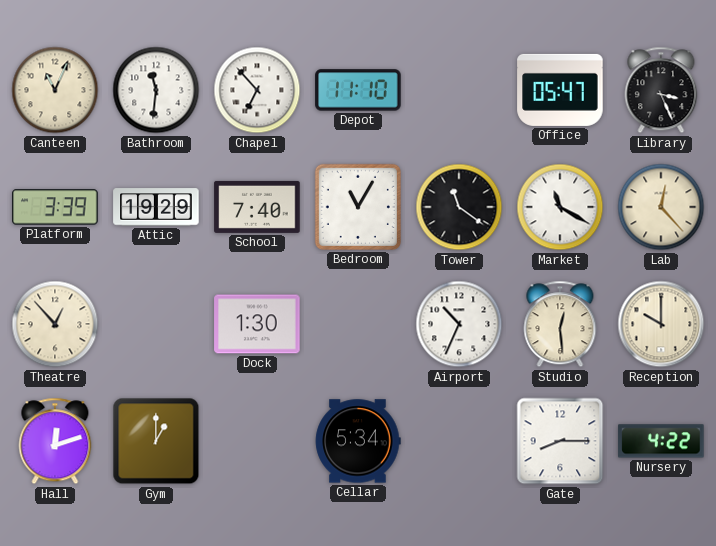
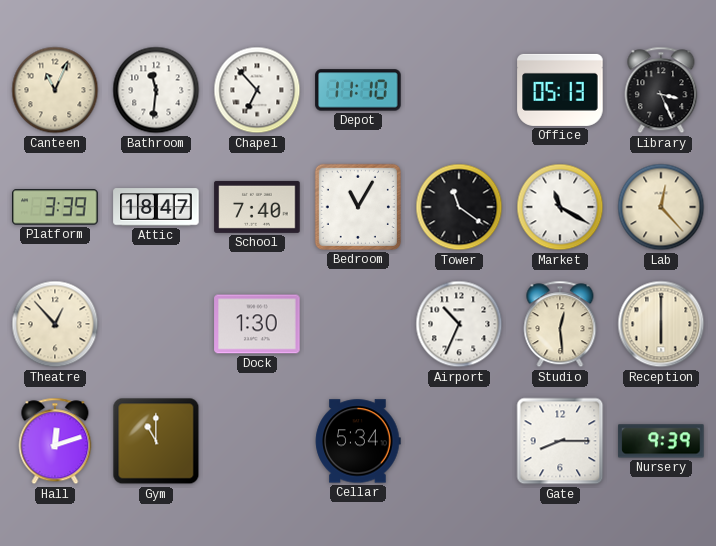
Office: 05:47 -> 05:13 (560, 90)
Attic: 19:29 -> 18:47 (156, 207)
Reception: 10:00 -> 6:00 (661, 324)
Gym: 1:00 -> 11:00 (156, 441)
Nursery: 4:22 -> 9:39 (661, 441)
